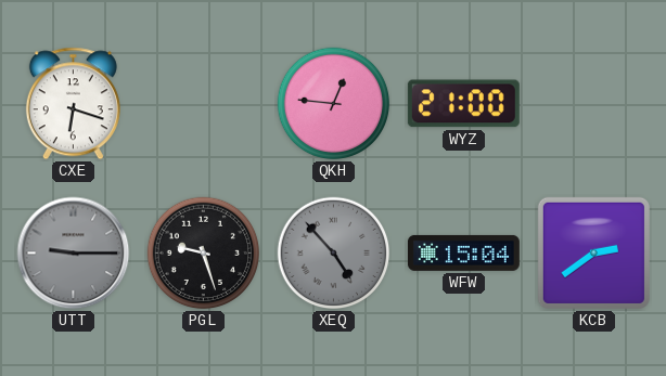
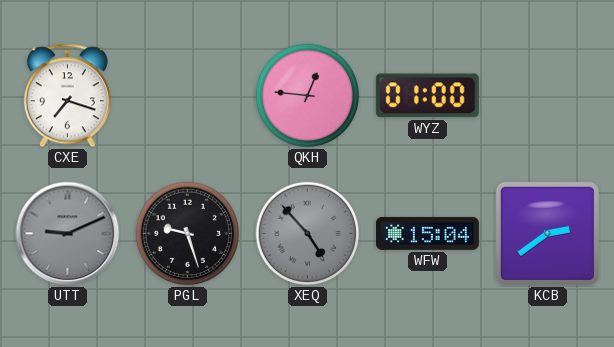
CXE: 6:18 -> 7:18 (67, 96)
WYZ: 21:00 -> 01:00 (427, 96)
UTT: 9:15 -> 9:11 (68, 234)
